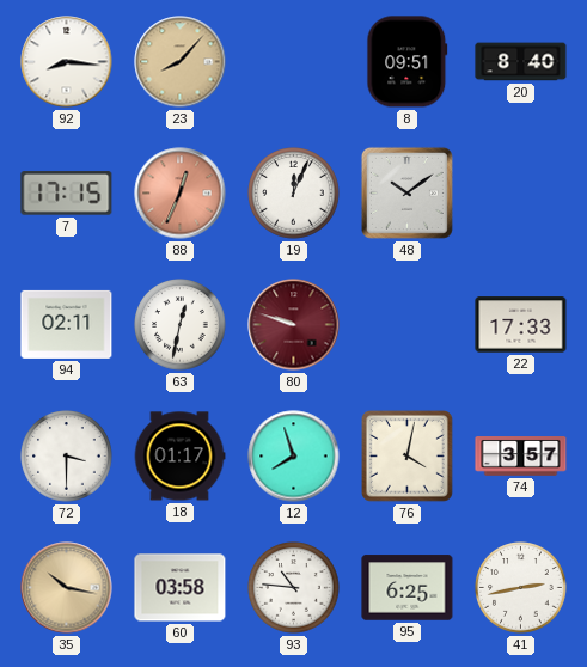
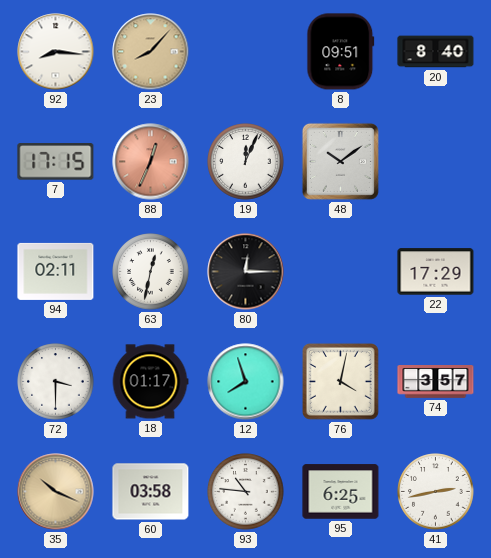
80: 9:48 -> 12:15 (246, 272)
80 dial: burgundy -> black (246, 272)
22: 17:33 -> 17:29 (436, 272)
35: 10:17 -> 10:19 (56, 492)
